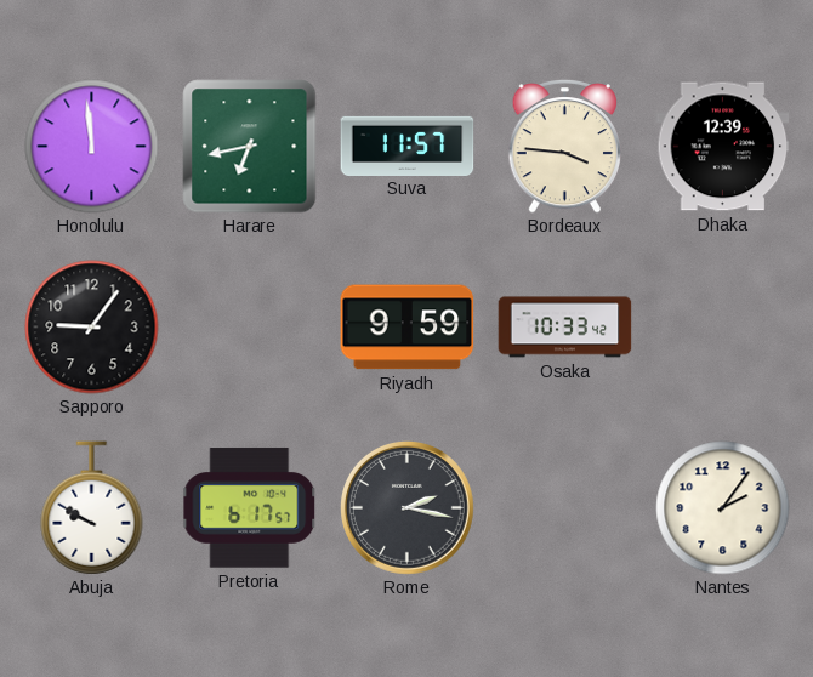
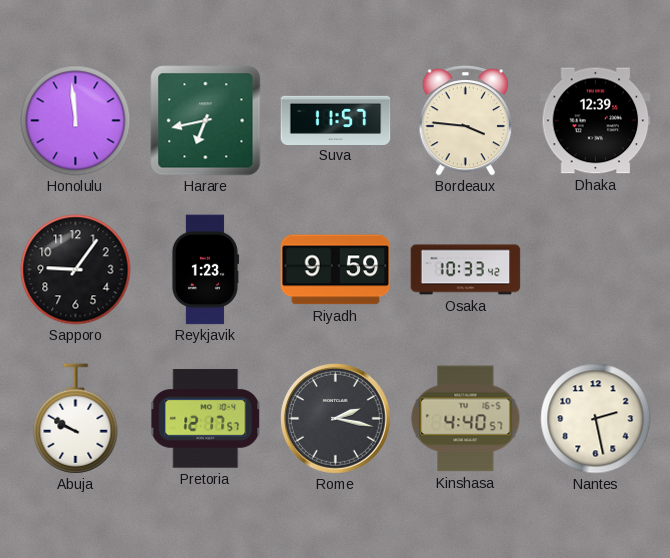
Reykjavik: none -> 1:23 (204, 270)
Pretoria: 6:17 -> 12:17 (206, 419)
Kinshasa: none -> 4:40 (466, 419)
Nantes: 2:06 -> 2:28 (596, 419)
